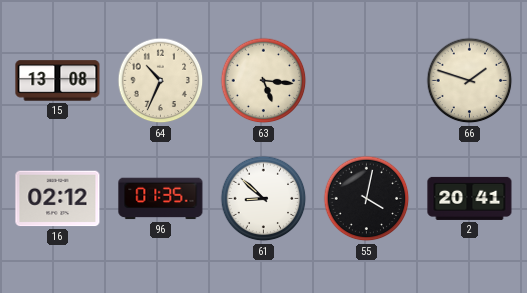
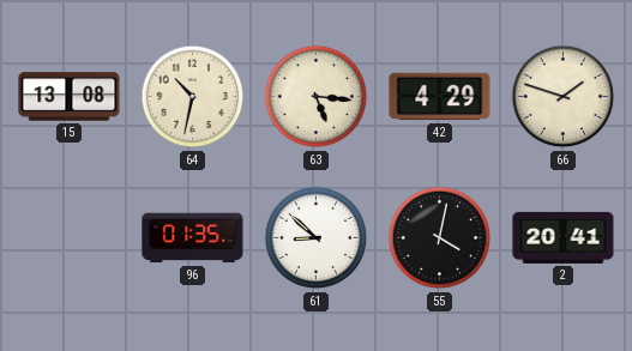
64: 10:34 -> 10:32 (193, 97)
42: none -> 4:29 (440, 97)
16: 02:12 -> none (58, 199)
